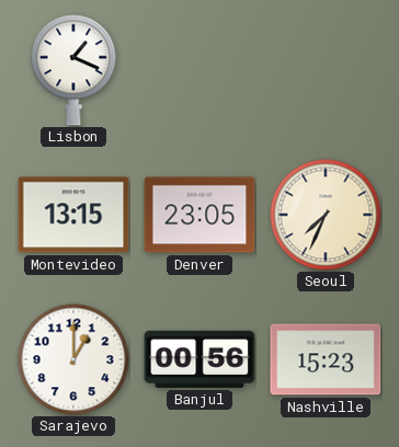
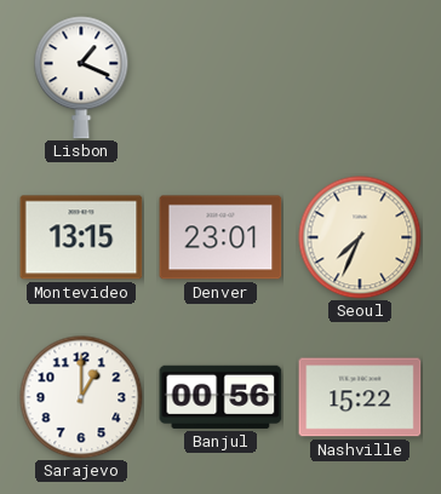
Denver: 23:05 -> 23:01 (220, 237)
Nashville: 15:23 -> 15:22 (360, 397)
